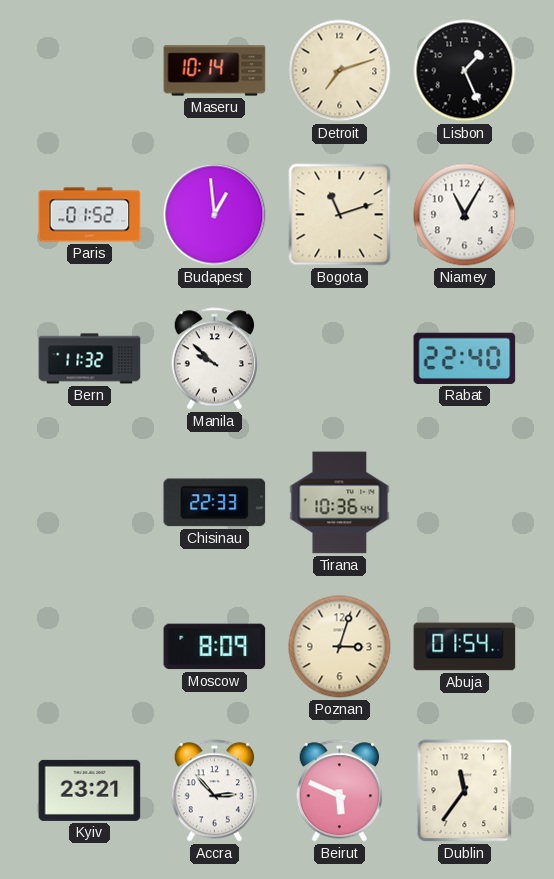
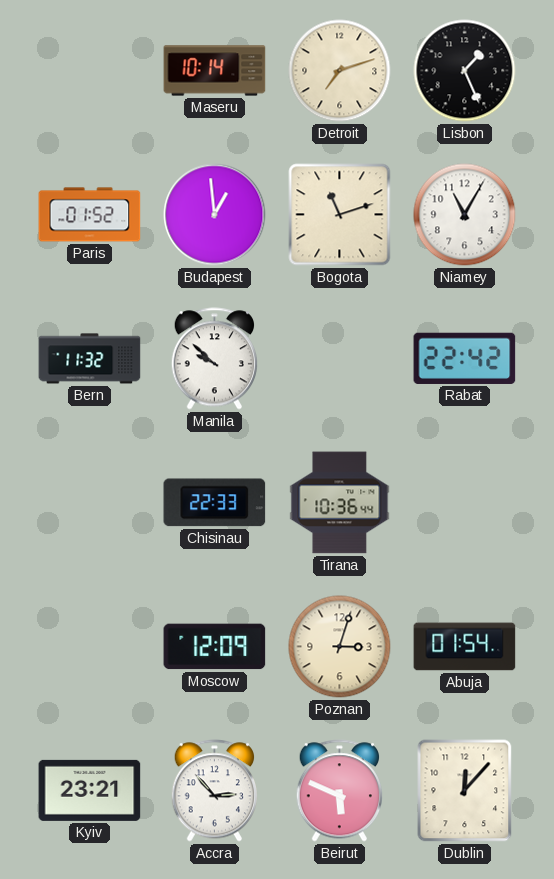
Rabat: 22:40 -> 22:42 (465, 358)
Moscow: 8:09 -> 12:09 (215, 647)
Dublin: 11:36 -> 12:07 (465, 791)
